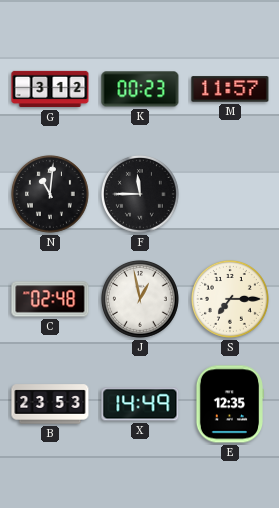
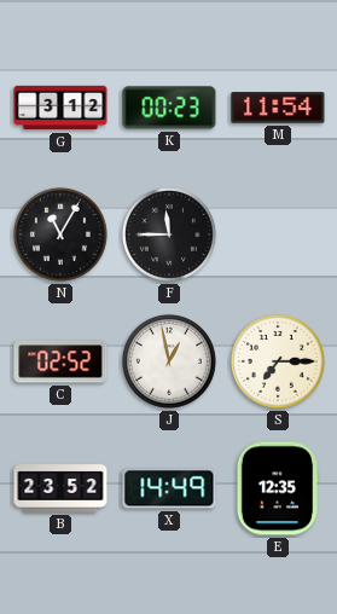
M: 11:57 -> 11:54 (278, 108)
N: 11:01 -> 11:05 (60, 234)
C: 02:48 -> 02:52 (60, 361)
B: 23:53 -> 23:52 (60, 488)
